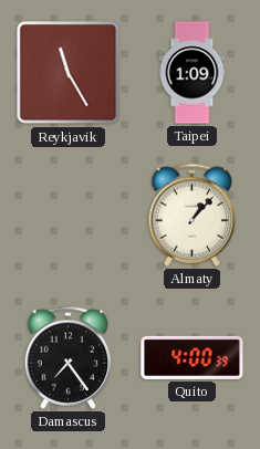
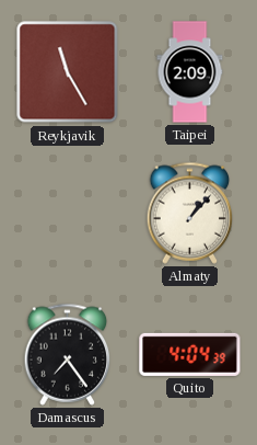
Taipei: 1:09 -> 2:09 (190, 72)
Quito: 4:00 -> 4:04 (190, 354)
